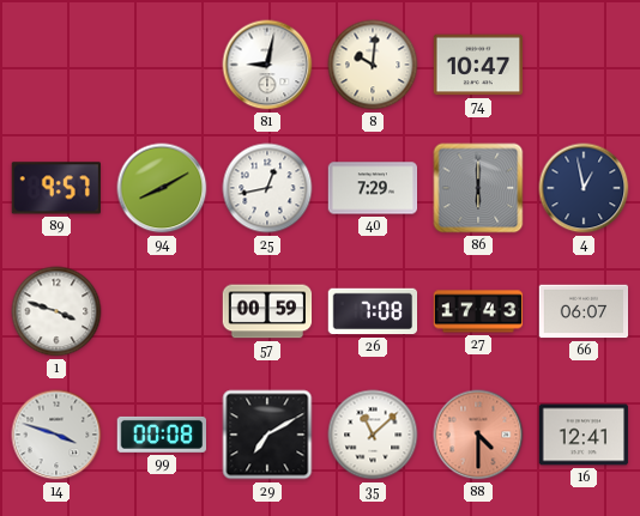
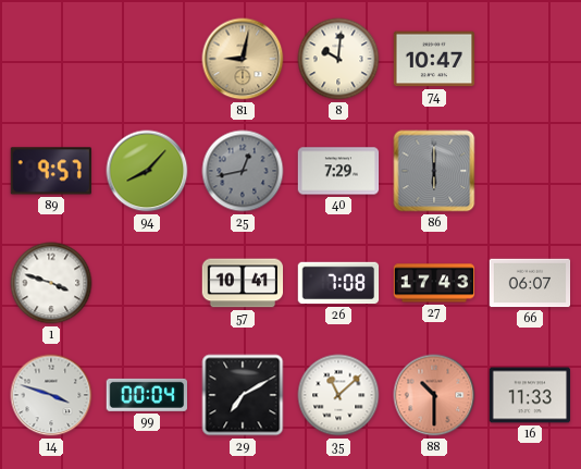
81 dial: white -> champagne (243, 59)
94: 8:10 -> 8:07 (147, 171)
25 dial: white -> grey (243, 171)
4: 12:58 -> none (584, 188)
57: 00:59 -> 10:41 (243, 283)
99: 00:08 -> 00:04 (146, 395)
88: 4:30 -> 10:30 (434, 395)
16: 12:41 -> 11:33 (530, 395)
